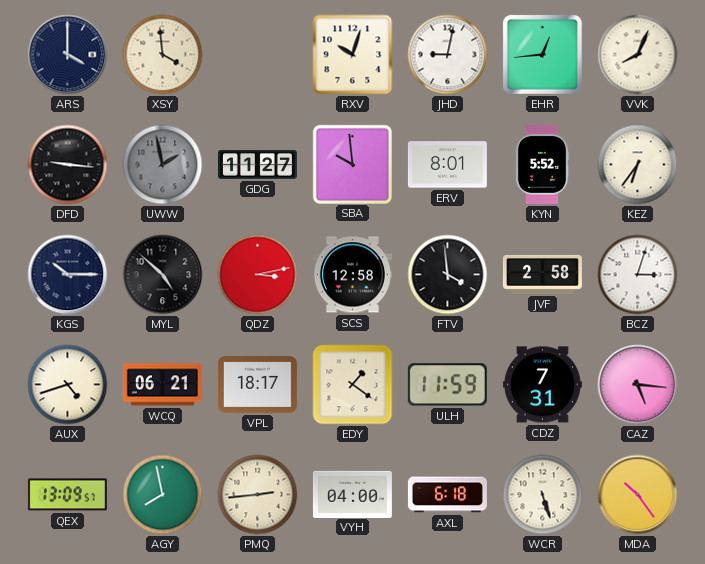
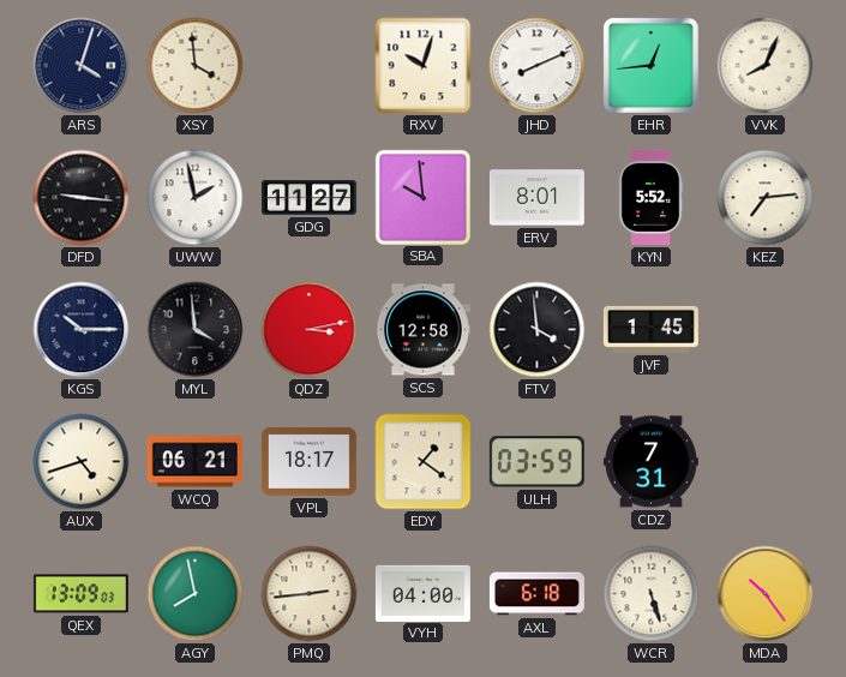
ARS: 4:00 -> 4:03 (82, 66)
JHD: 9:02 -> 8:11 (538, 66)
UWW dial: grey -> white (196, 198)
KEZ: 6:36 -> 7:14 (766, 198)
MYL: 4:52 -> 3:59 (196, 330)
JVF: 2:58 -> 1:45 (650, 329)
BCZ: 3:03 -> none (638, 275)
ULH: 11:59 -> 03:59 (536, 462)
CAZ: 5:16 -> none (638, 385)
QEX: 13:09:57 -> 13:09:03 (80, 594)
